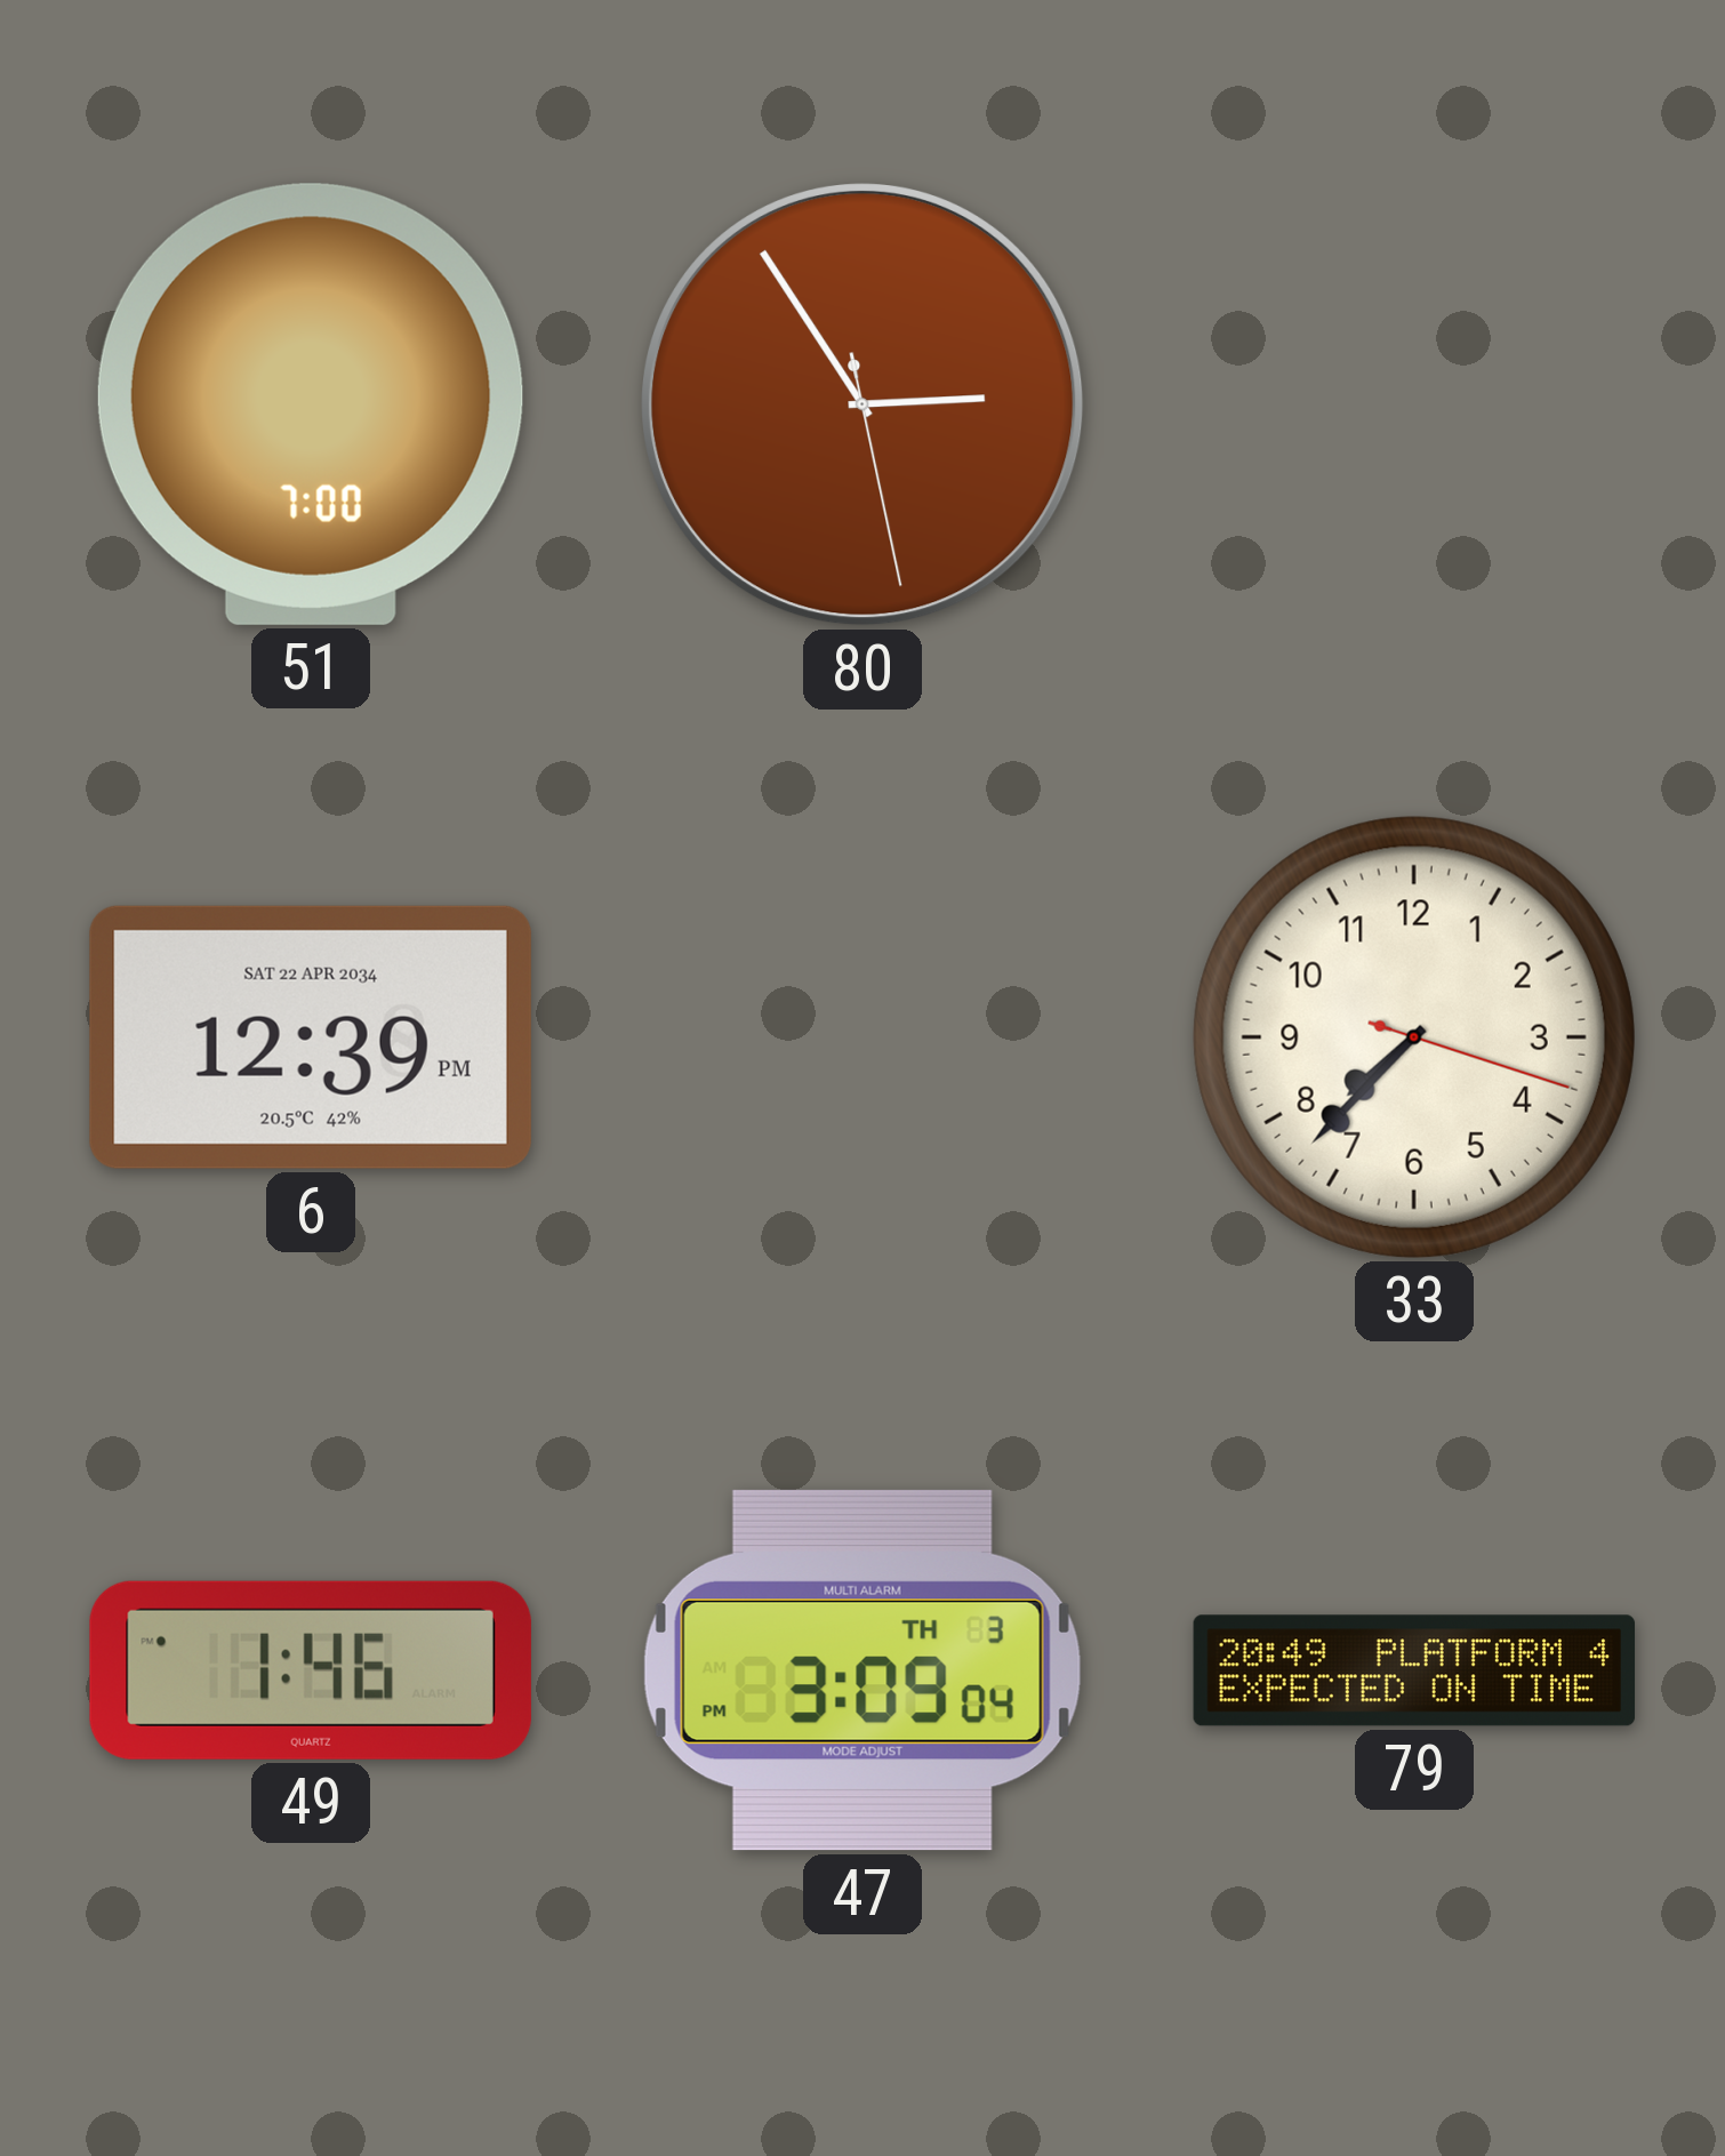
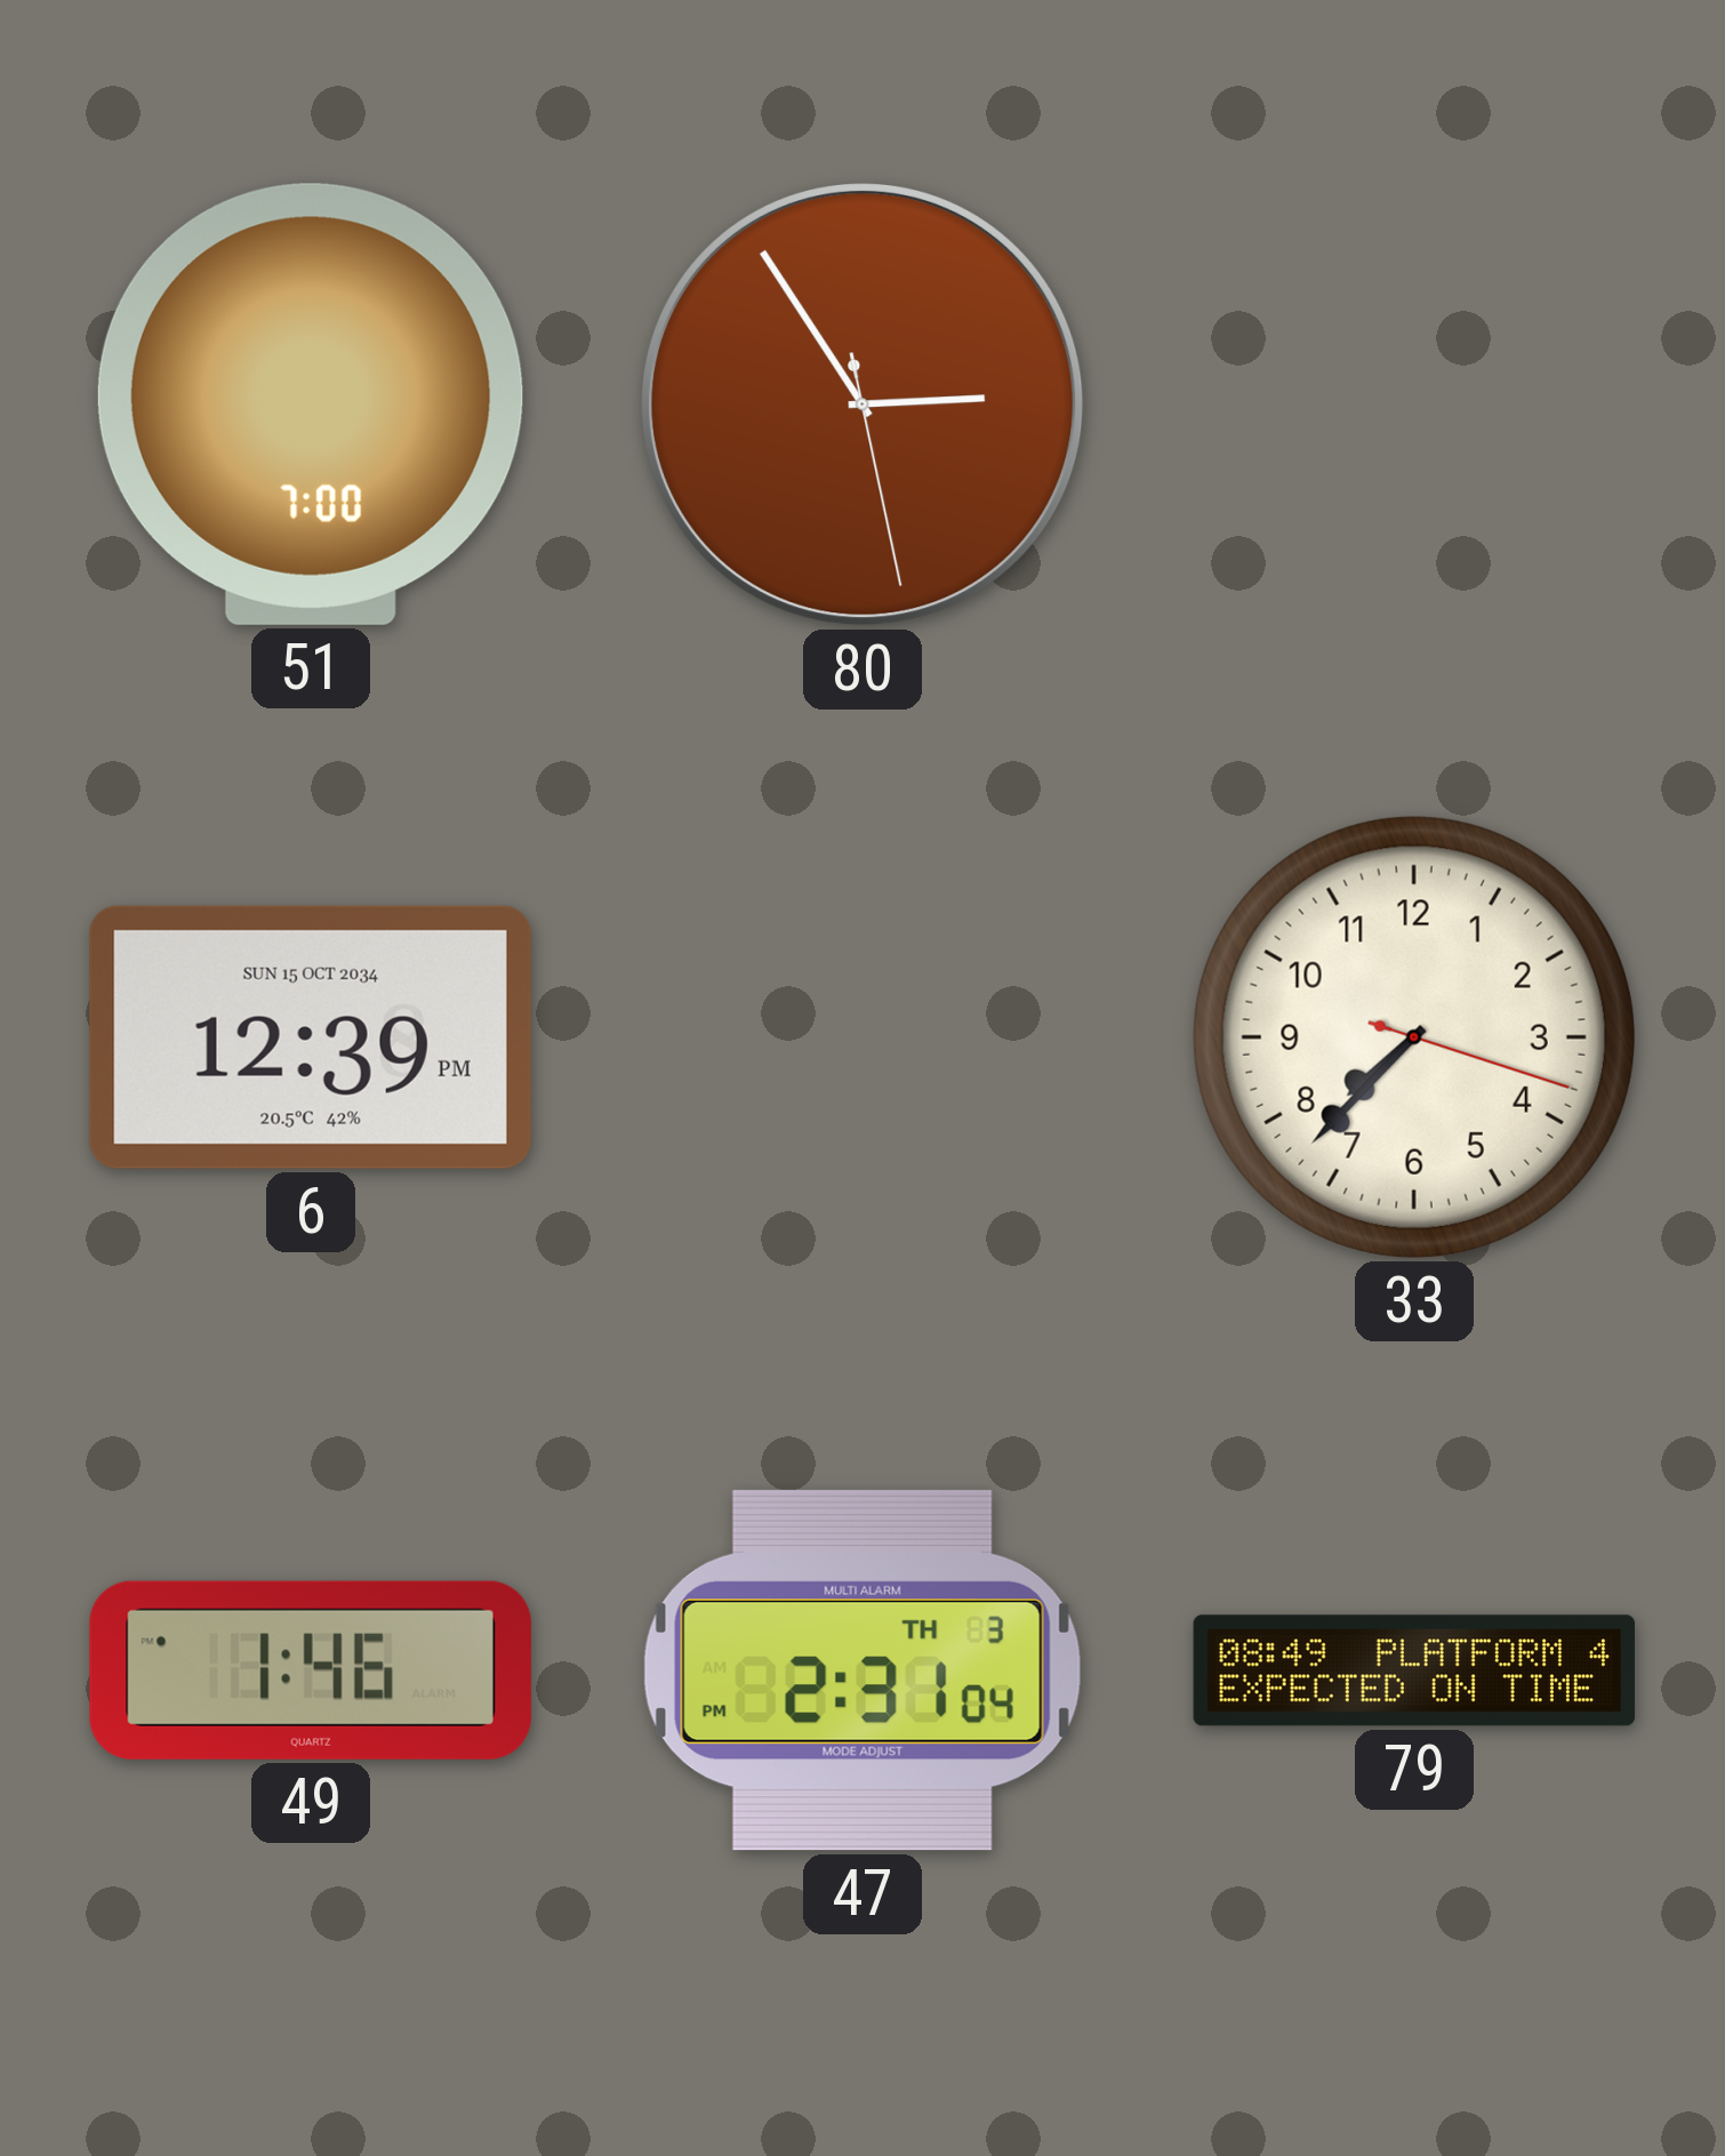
6 date: SAT 22 APR 2034 -> SUN 15 OCT 2034 (311, 1037)
47: 3:09 -> 2:31 (862, 1670)
79: 20:49 -> 08:49 (1414, 1670)
